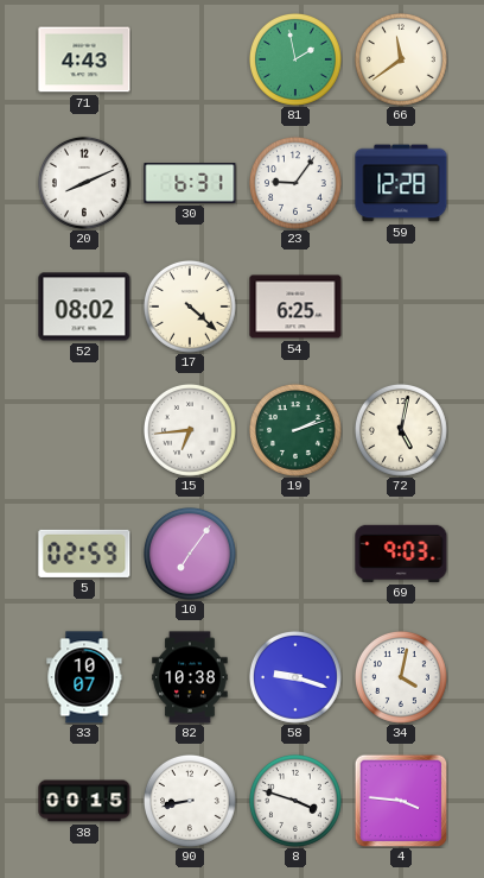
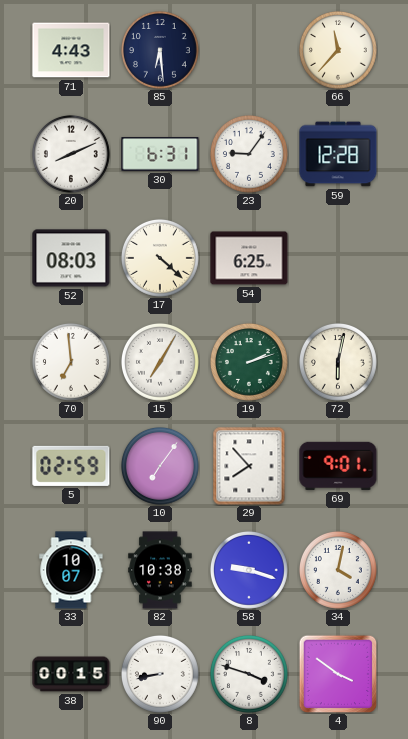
85: none -> 6:29 (160, 50)
81: 1:58 -> none (295, 59)
66: 11:39 -> 11:37 (338, 50)
52: 08:02 -> 08:03 (71, 258)
70: none -> 6:59 (71, 362)
15: 6:44 -> 7:05 (160, 362)
72: 5:02 -> 6:02 (338, 362)
29: none -> 7:53 (249, 466)
69: 9:03 -> 9:01 (338, 466)
4: 3:46 -> 3:51 (338, 674)
